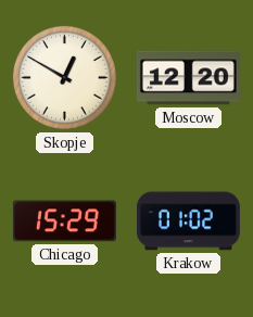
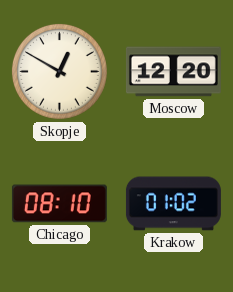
Chicago: 15:29 -> 08:10 (59, 204)
